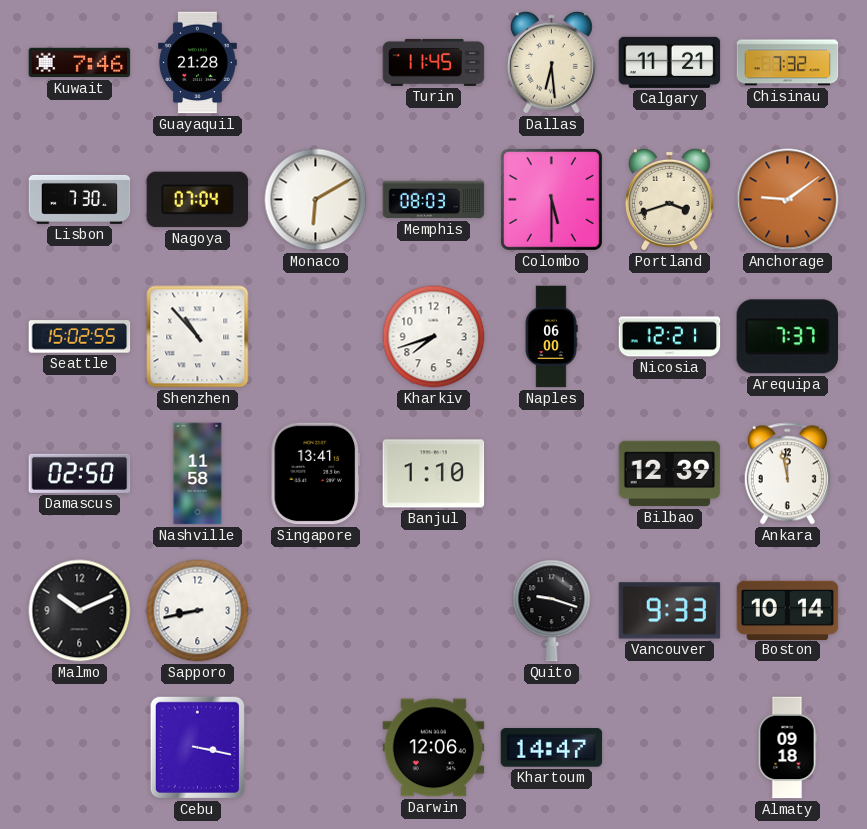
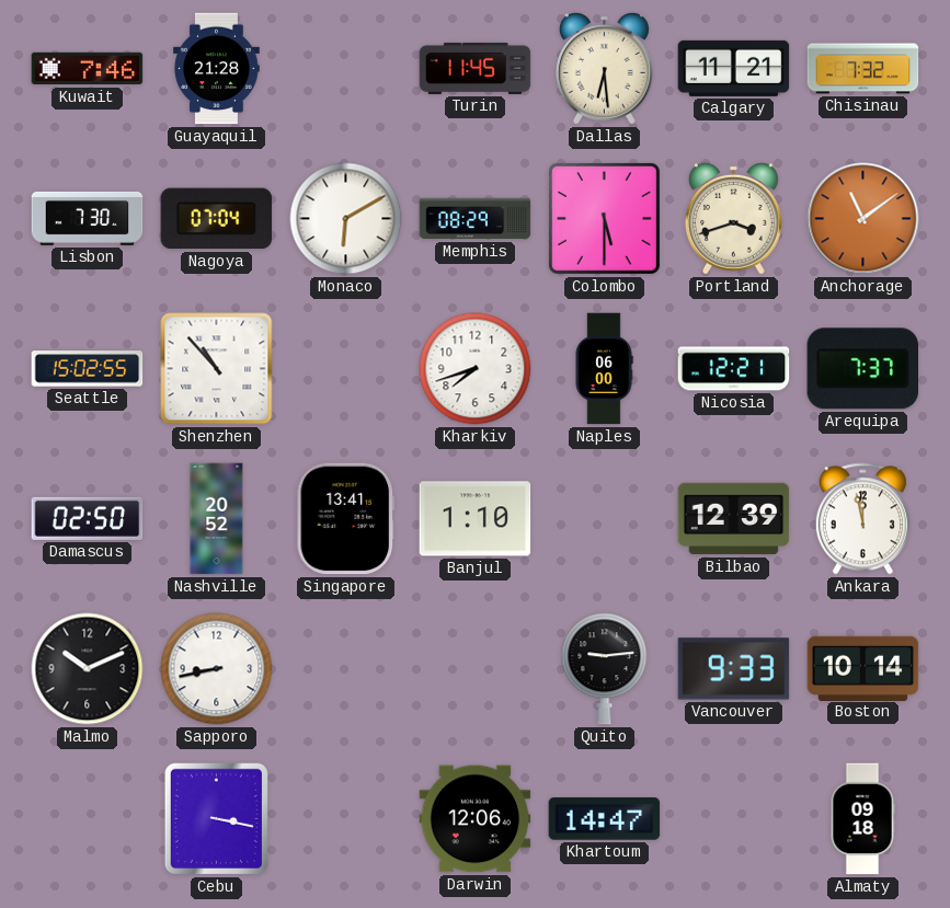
Memphis: 08:03 -> 08:29 (476, 219)
Anchorage: 9:09 -> 11:09 (863, 219)
Nashville: 11:58 -> 20:52 (217, 519)
Quito: 9:18 -> 9:14 (605, 669)
